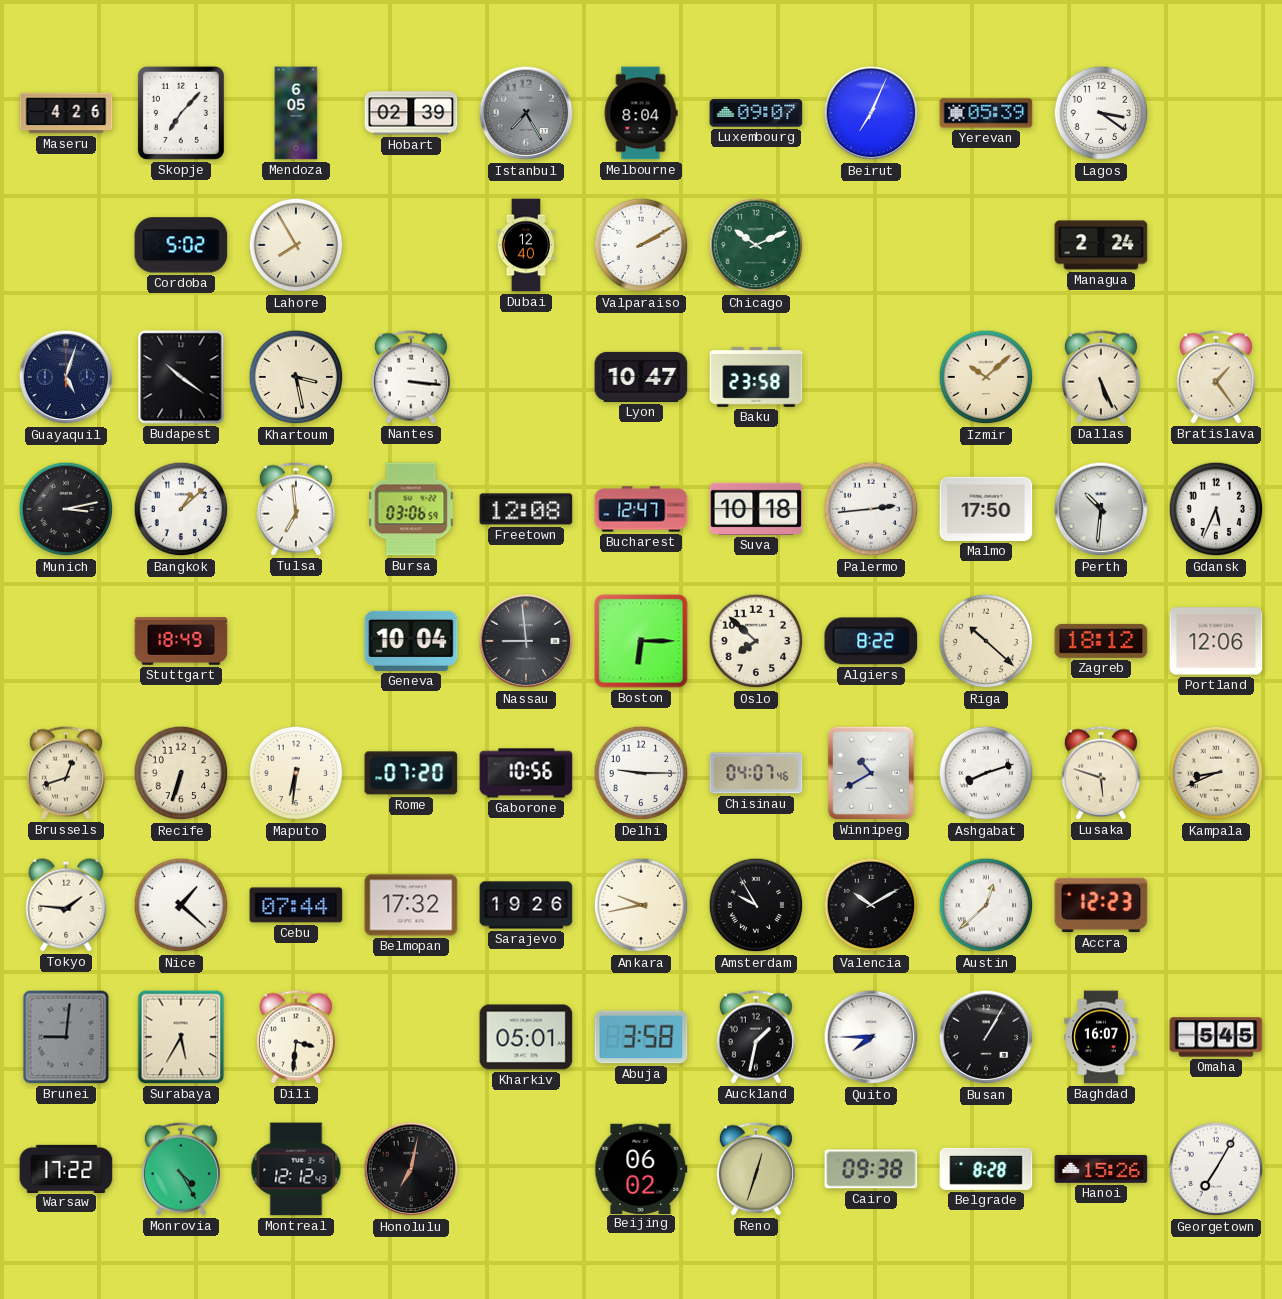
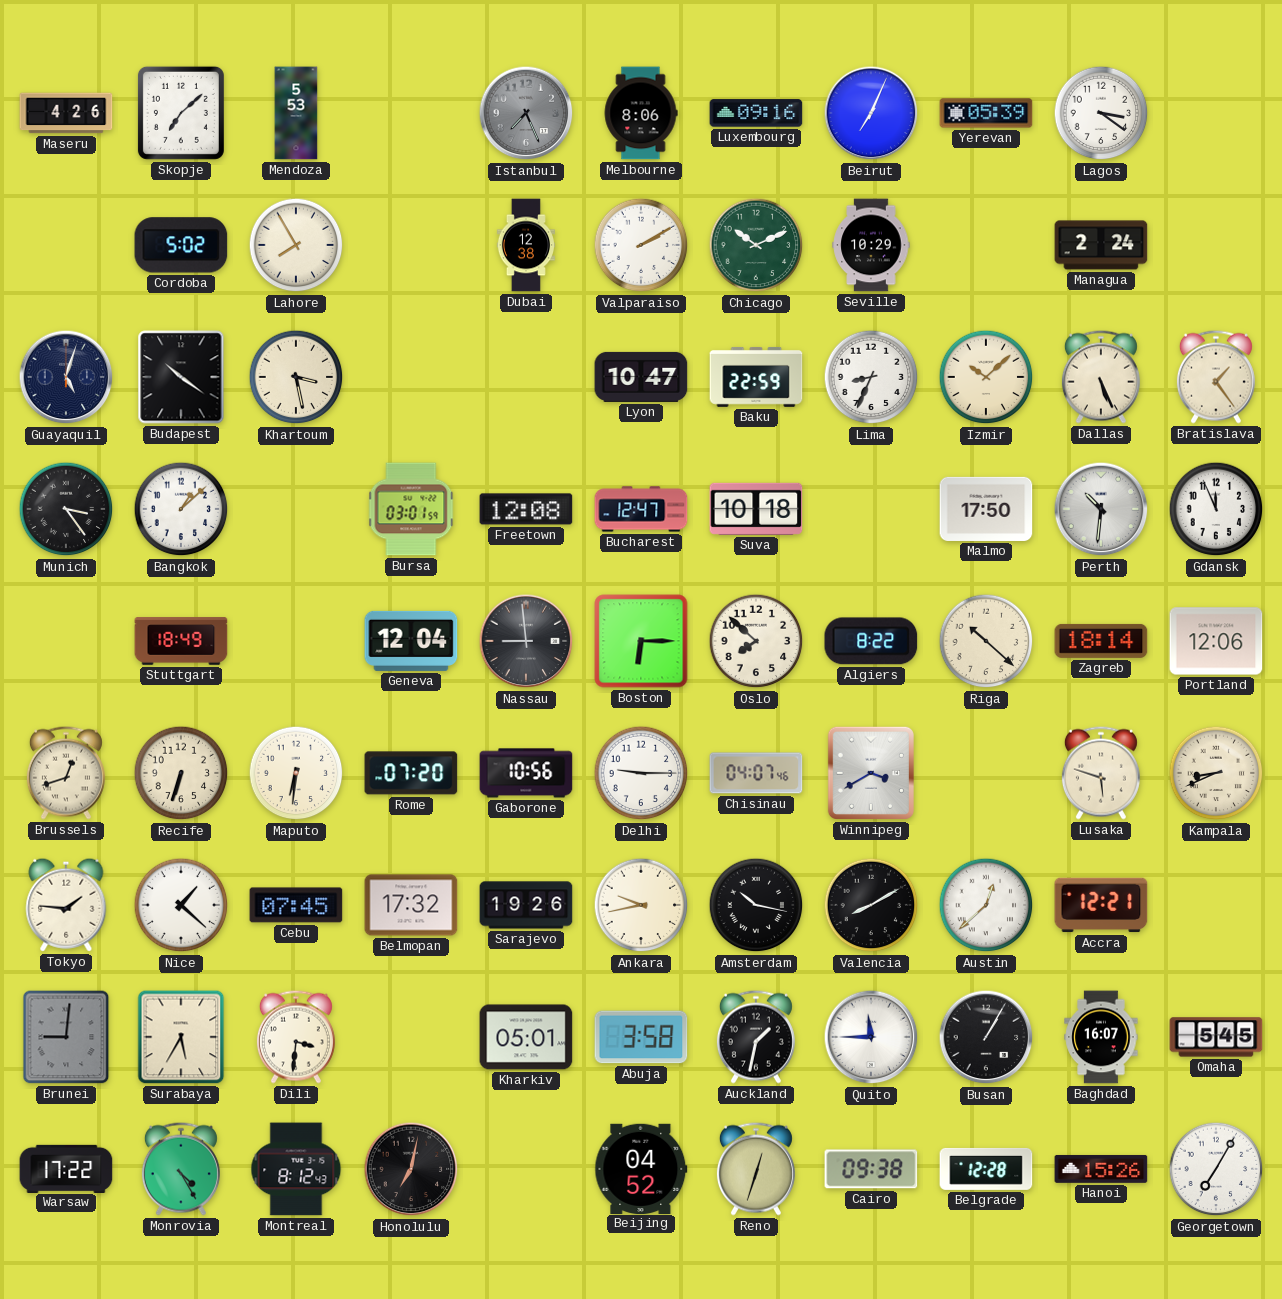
Skopje: 7:07 -> 7:08 (181, 113)
Mendoza: 6:05 -> 5:53 (296, 113)
Hobart: 02:39 -> none (411, 113)
Istanbul: 7:25 -> 7:26 (526, 113)
Melbourne: 8:04 -> 8:06 (641, 113)
Luxembourg: 09:07 -> 09:16 (756, 113)
Dubai: 12:40 -> 12:38 (525, 245)
Seville: none -> 10:29 (871, 245)
Nantes: 3:16 -> none (411, 377)
Baku: 23:58 -> 22:59 (756, 377)
Lima: none -> 8:34 (871, 377)
Munich: 3:13 -> 3:24 (66, 509)
Tulsa: 6:59 -> none (296, 509)
Bursa: 03:06 -> 03:01 (411, 509)
Palermo: 2:44 -> none (871, 509)
Gdansk: 5:34 -> 11:56 (1216, 509)
Geneva: 10:04 -> 12:04 (411, 641)
Zagreb: 18:12 -> 18:14 (1101, 641)
Winnipeg: 10:40 -> 3:40 (871, 773)
Ashgabat: 8:12 -> none (986, 773)
Cebu: 07:44 -> 07:45 (296, 905)
Amsterdam: 9:55 -> 10:17 (756, 905)
Valencia: 10:10 -> 8:10 (871, 905)
Accra: 12:23 -> 12:21 (1101, 905)
Quito: 7:45 -> 11:45 (871, 1037)
Montreal: 12:12 -> 8:12 (296, 1169)
Beijing: 06:02 -> 04:52 (641, 1168)
Belgrade: 8:28 -> 12:28 (986, 1169)
